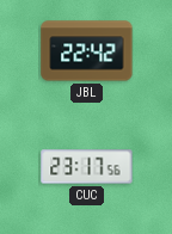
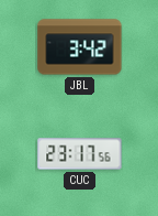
JBL: 22:42 -> 3:42 (80, 47)
